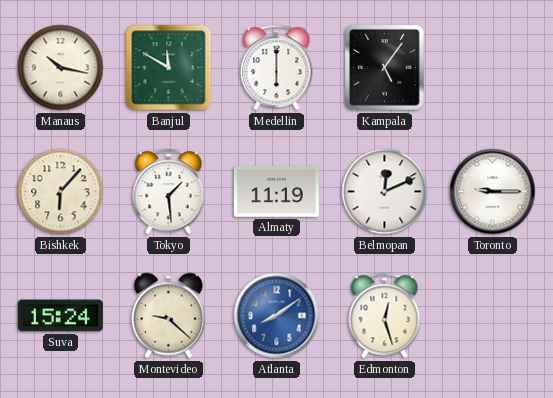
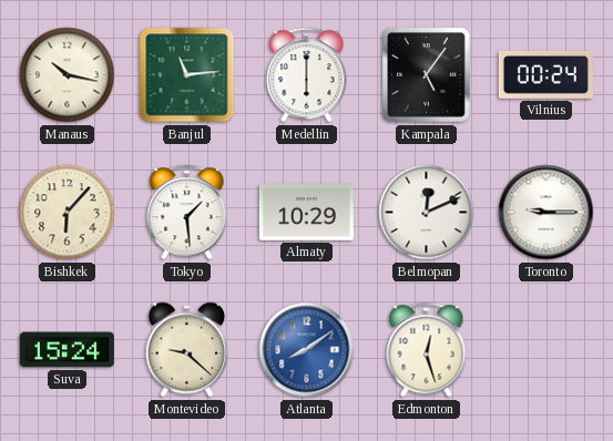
Banjul: 11:50 -> 11:14 (187, 75)
Vilnius: none -> 00:24 (545, 74)
Almaty: 11:19 -> 10:29 (306, 213)
